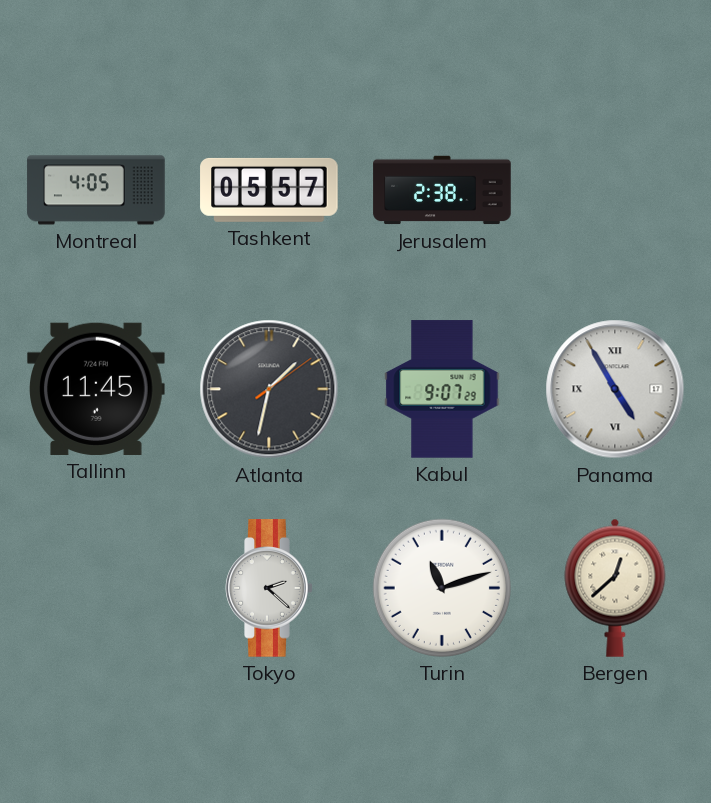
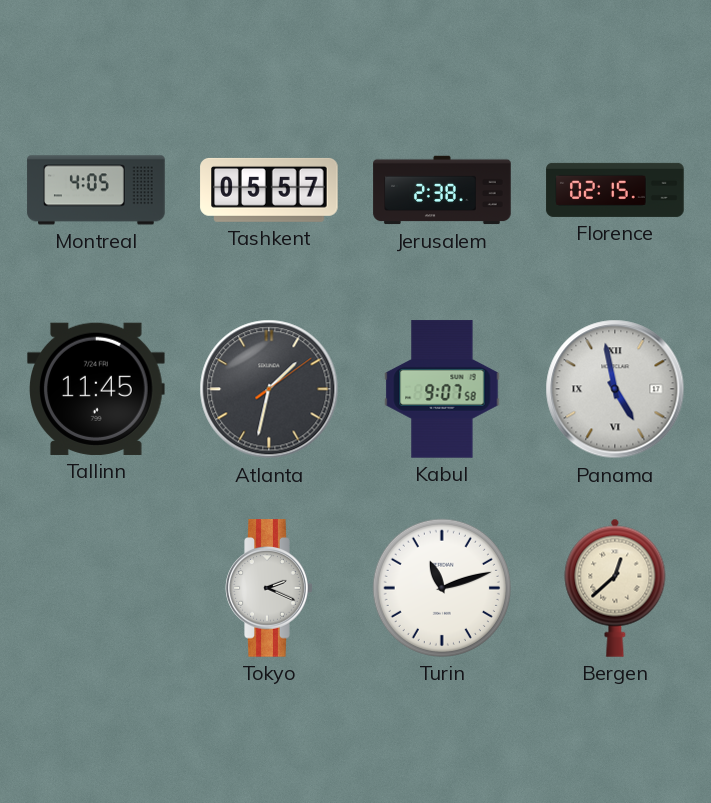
Florence: none -> 02:15 (615, 190)
Kabul: 9:07:29 -> 9:07:58 (442, 389)
Panama: 4:55 -> 4:58 (615, 389)
Tokyo: 2:22 -> 2:19 (269, 588)
